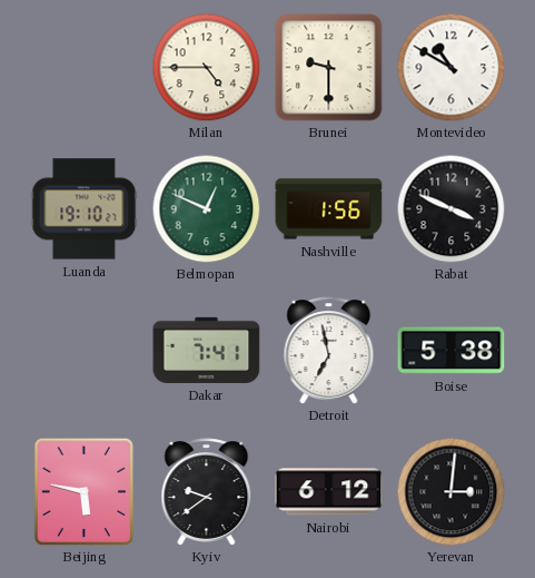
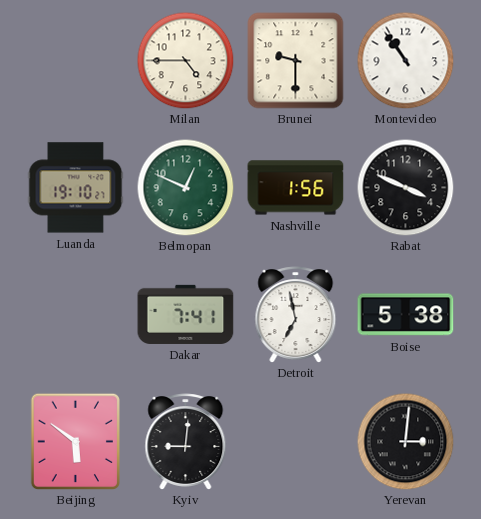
Montevideo: 10:50 -> 10:54 (405, 60)
Beijing: 5:47 -> 5:51 (75, 441)
Kyiv: 9:39 -> 9:01 (186, 442)
Nairobi: 6:12 -> none (329, 492)
